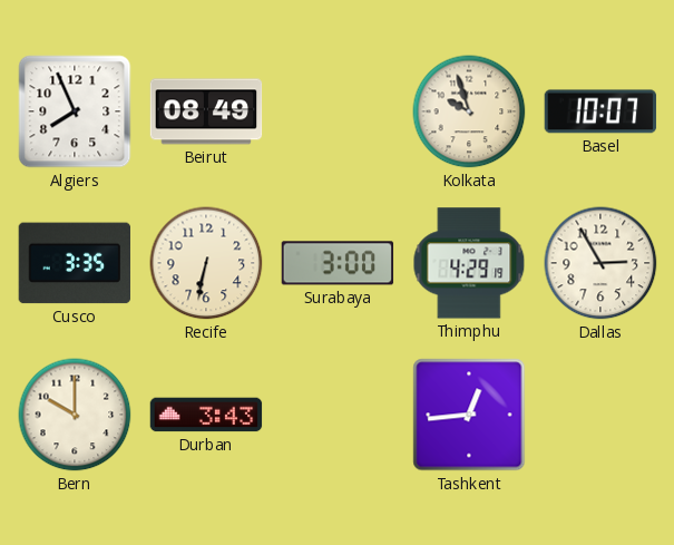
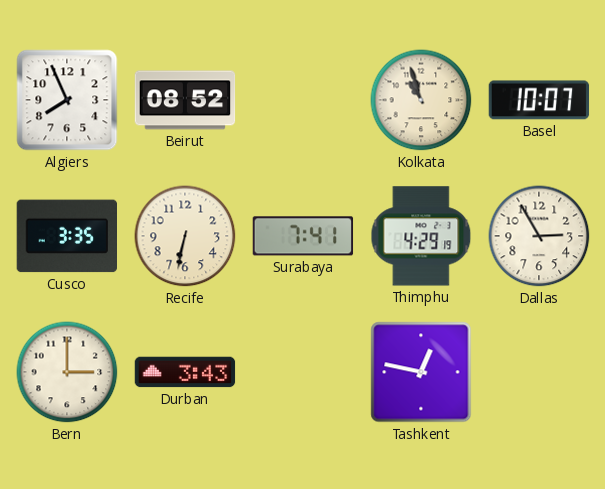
Beirut: 08:49 -> 08:52 (185, 100)
Kolkata: 9:57 -> 10:57 (421, 100)
Surabaya: 3:00 -> 7:41 (303, 236)
Bern: 10:00 -> 3:00 (67, 372)
Tashkent: 12:44 -> 12:47 (421, 372)
